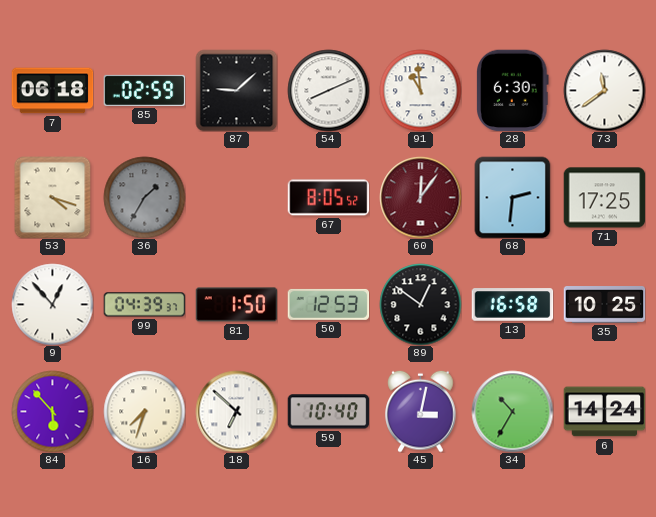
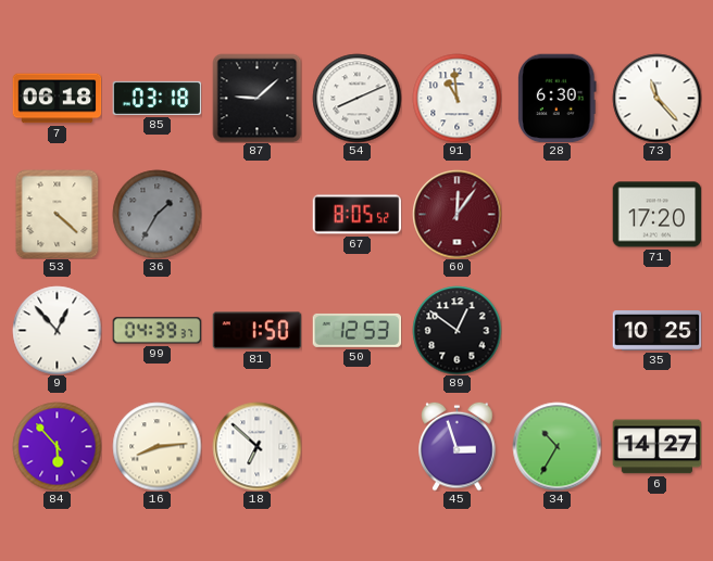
85: 02:59 -> 03:18 (157, 98)
73: 11:39 -> 11:23 (656, 98)
53: 4:18 -> 4:22 (58, 214)
68: 2:31 -> none (513, 197)
71: 17:25 -> 17:20 (656, 215)
13: 16:58 -> none (512, 305)
16: 7:33 -> 8:14 (157, 446)
59: 10:40 -> none (328, 412)
45: 3:02 -> 2:57 (458, 446)
6: 14:24 -> 14:27 (656, 447)
